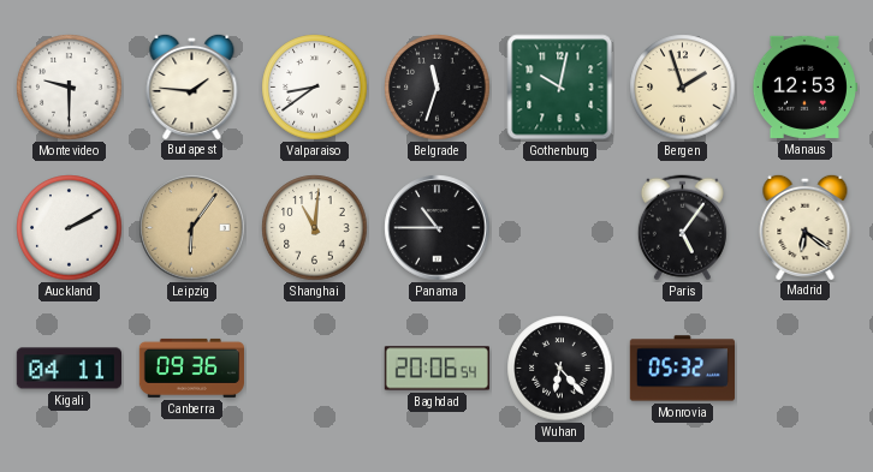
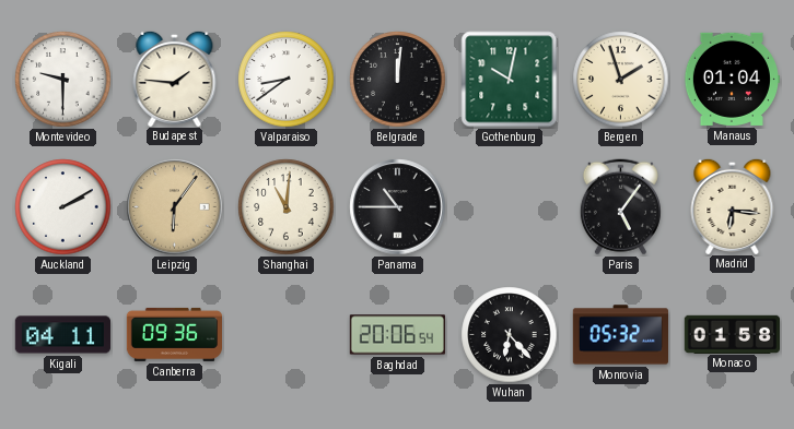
Belgrade: 11:33 -> 12:01 (398, 80)
Manaus: 12:53 -> 01:04 (731, 79)
Madrid: 6:21 -> 6:16 (733, 205)
Monaco: none -> 01:58 (732, 334)
